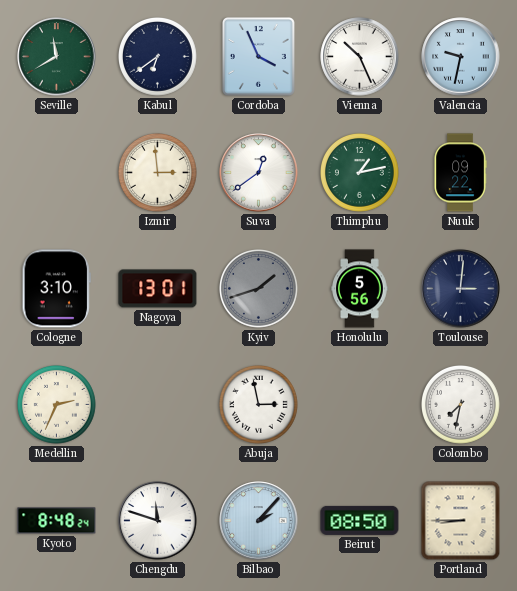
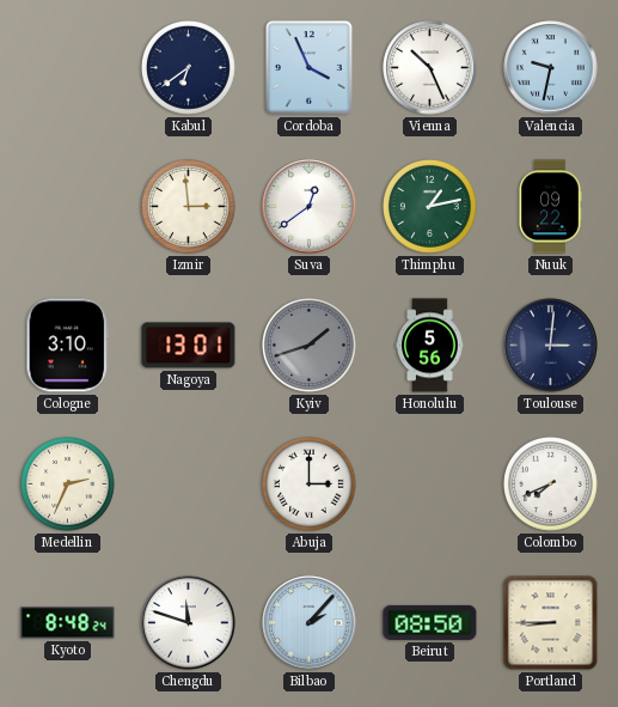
Seville: 11:40 -> none (57, 57)
Abuja: 2:58 -> 3:00 (310, 484)
Colombo: 7:32 -> 7:41 (551, 484)
